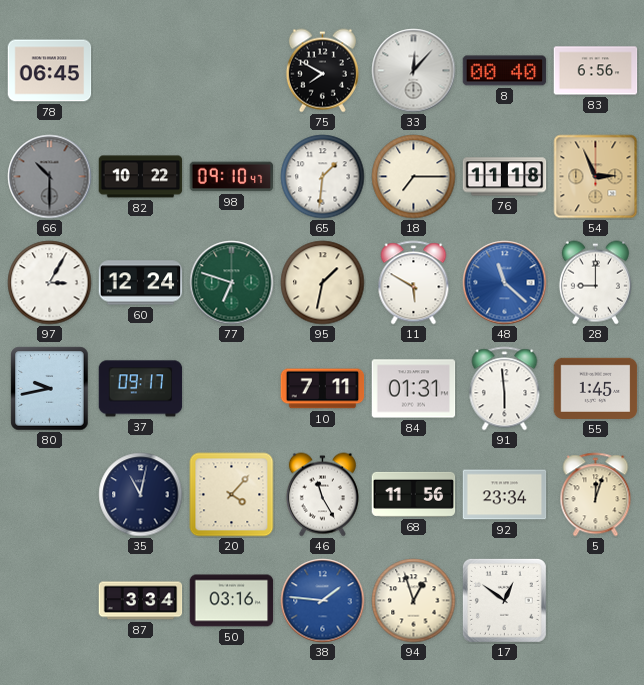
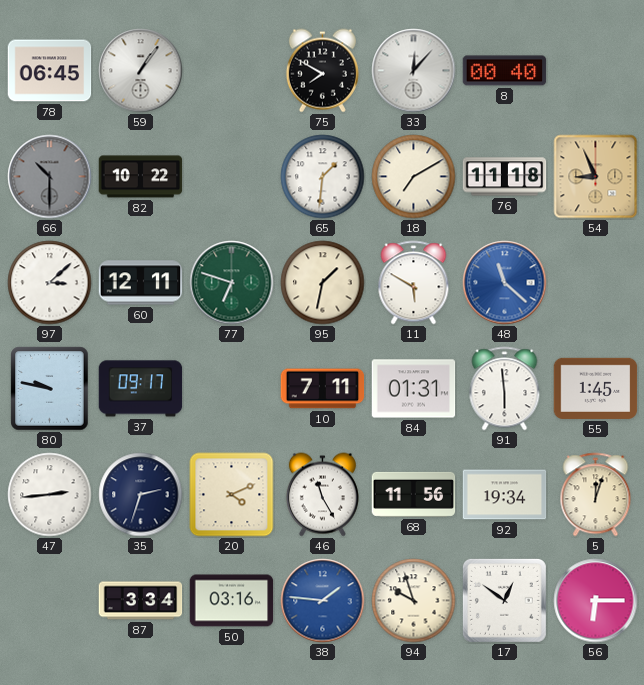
59: none -> 1:06 (141, 71)
83: 6:56 -> none (596, 71)
98: 09:10 -> none (232, 177)
18: 7:15 -> 7:10 (414, 177)
54: 2:56 -> 8:56 (596, 177)
97: 3:05 -> 3:08 (50, 283)
60: 12:24 -> 12:11 (141, 283)
28: 9:00 -> none (595, 283)
80: 9:43 -> 9:47 (50, 389)
47: none -> 2:44 (50, 495)
35: 11:02 -> 2:33 (141, 495)
20: 4:07 -> 4:11 (232, 495)
92: 23:34 -> 19:34 (505, 495)
94: 12:57 -> 9:57 (414, 601)
56: none -> 6:15 (596, 601)
